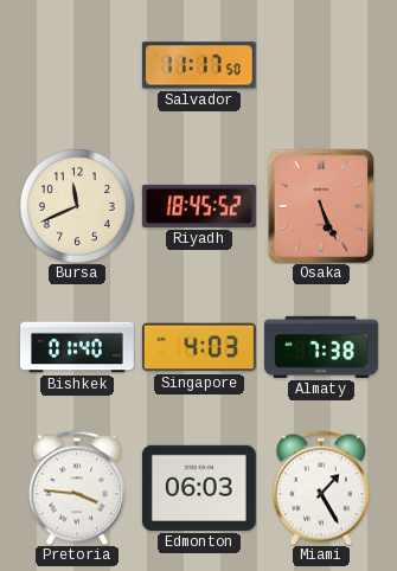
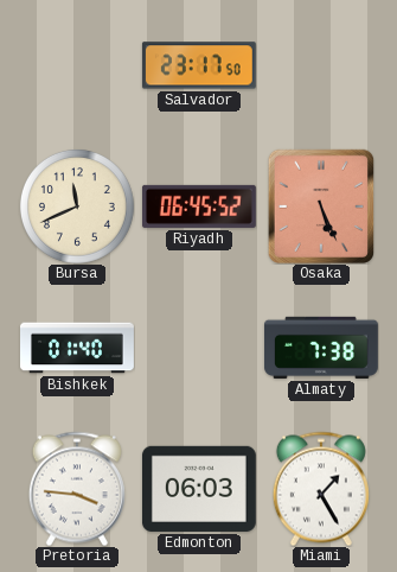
Salvador: 11:17 -> 23:17 (199, 65)
Riyadh: 18:45 -> 06:45 (199, 206)
Singapore: 4:03 -> none (199, 347)
